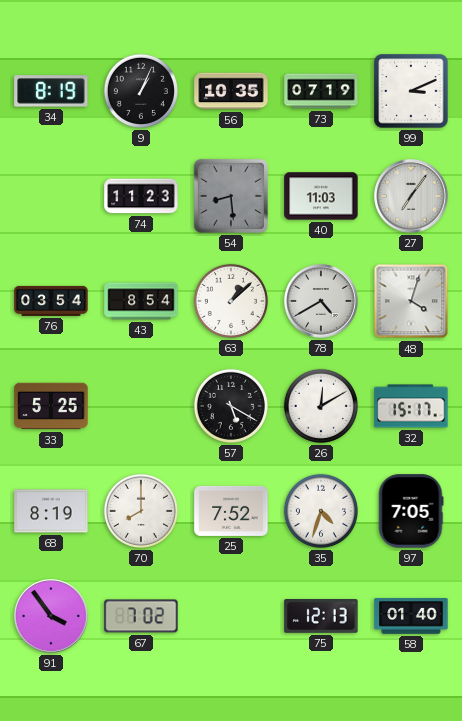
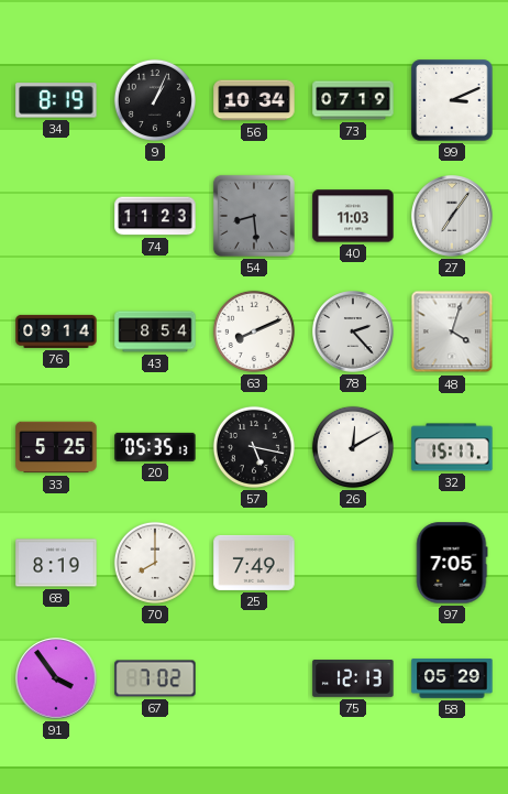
56: 10:35 -> 10:34 (254, 100)
76: 03:54 -> 09:14 (56, 331)
63: 1:08 -> 8:11 (254, 331)
78: 4:40 -> 2:23 (353, 331)
20: none -> 05:35 (155, 447)
57: 5:20 -> 5:17 (254, 447)
25: 7:52 -> 7:49 (254, 563)
35: 4:33 -> none (321, 511)
58: 01:40 -> 05:29 (452, 678)
